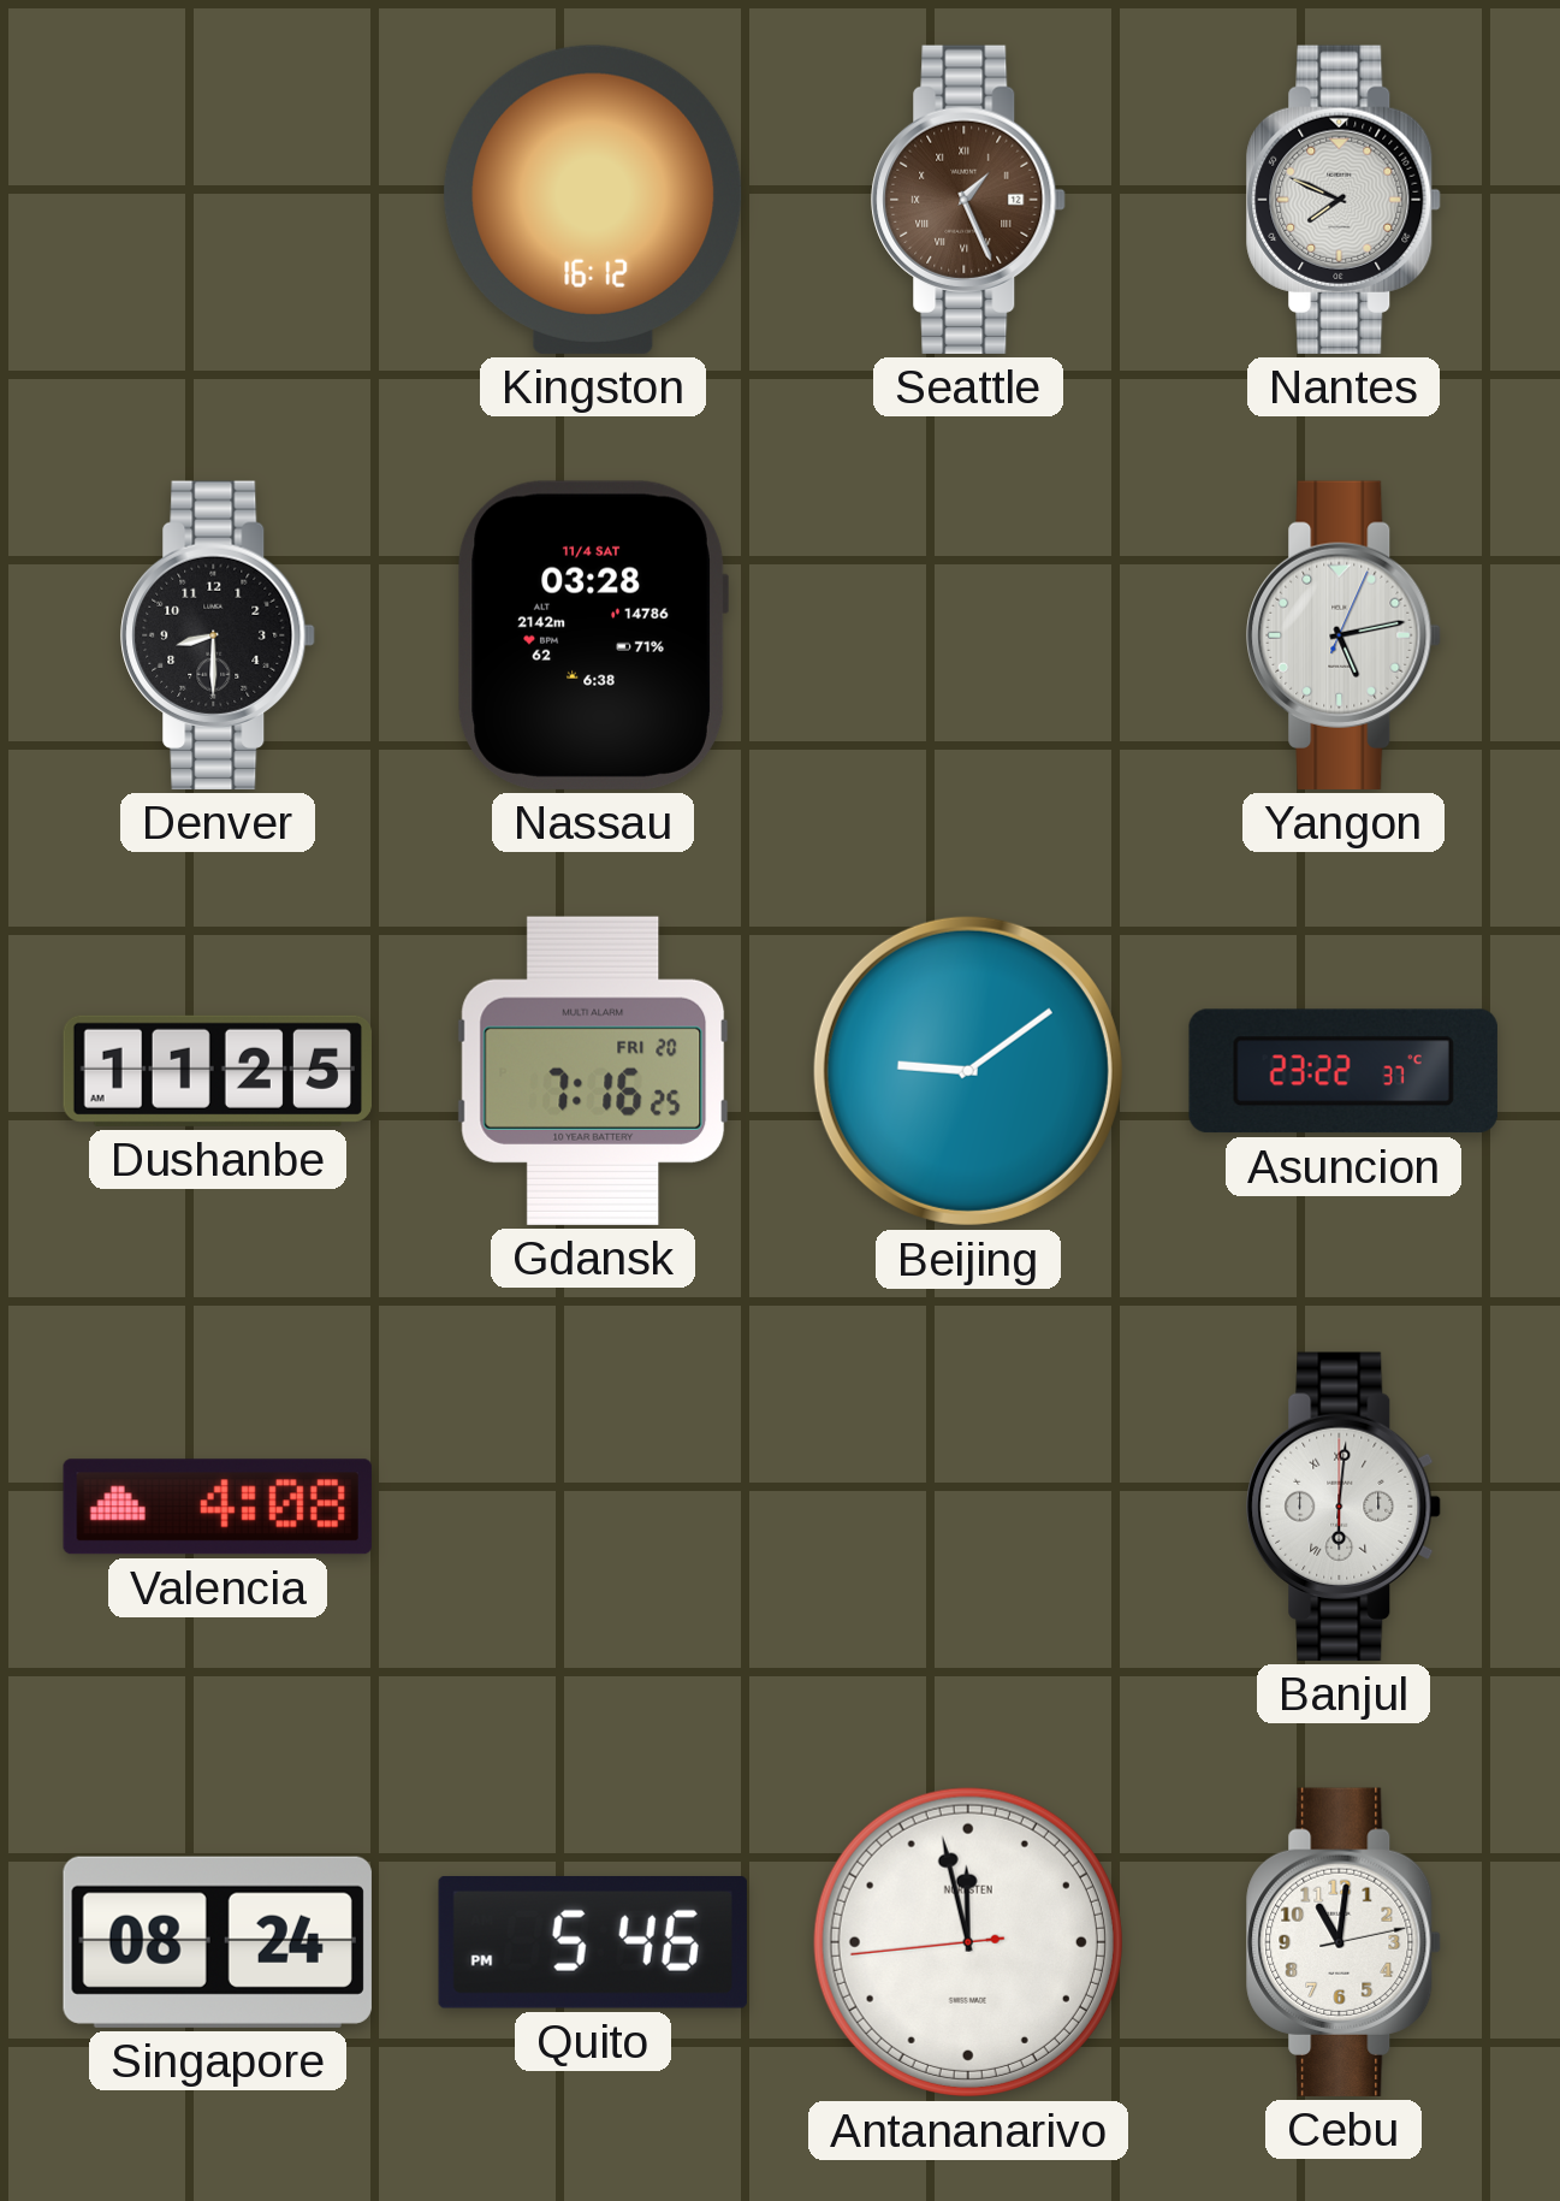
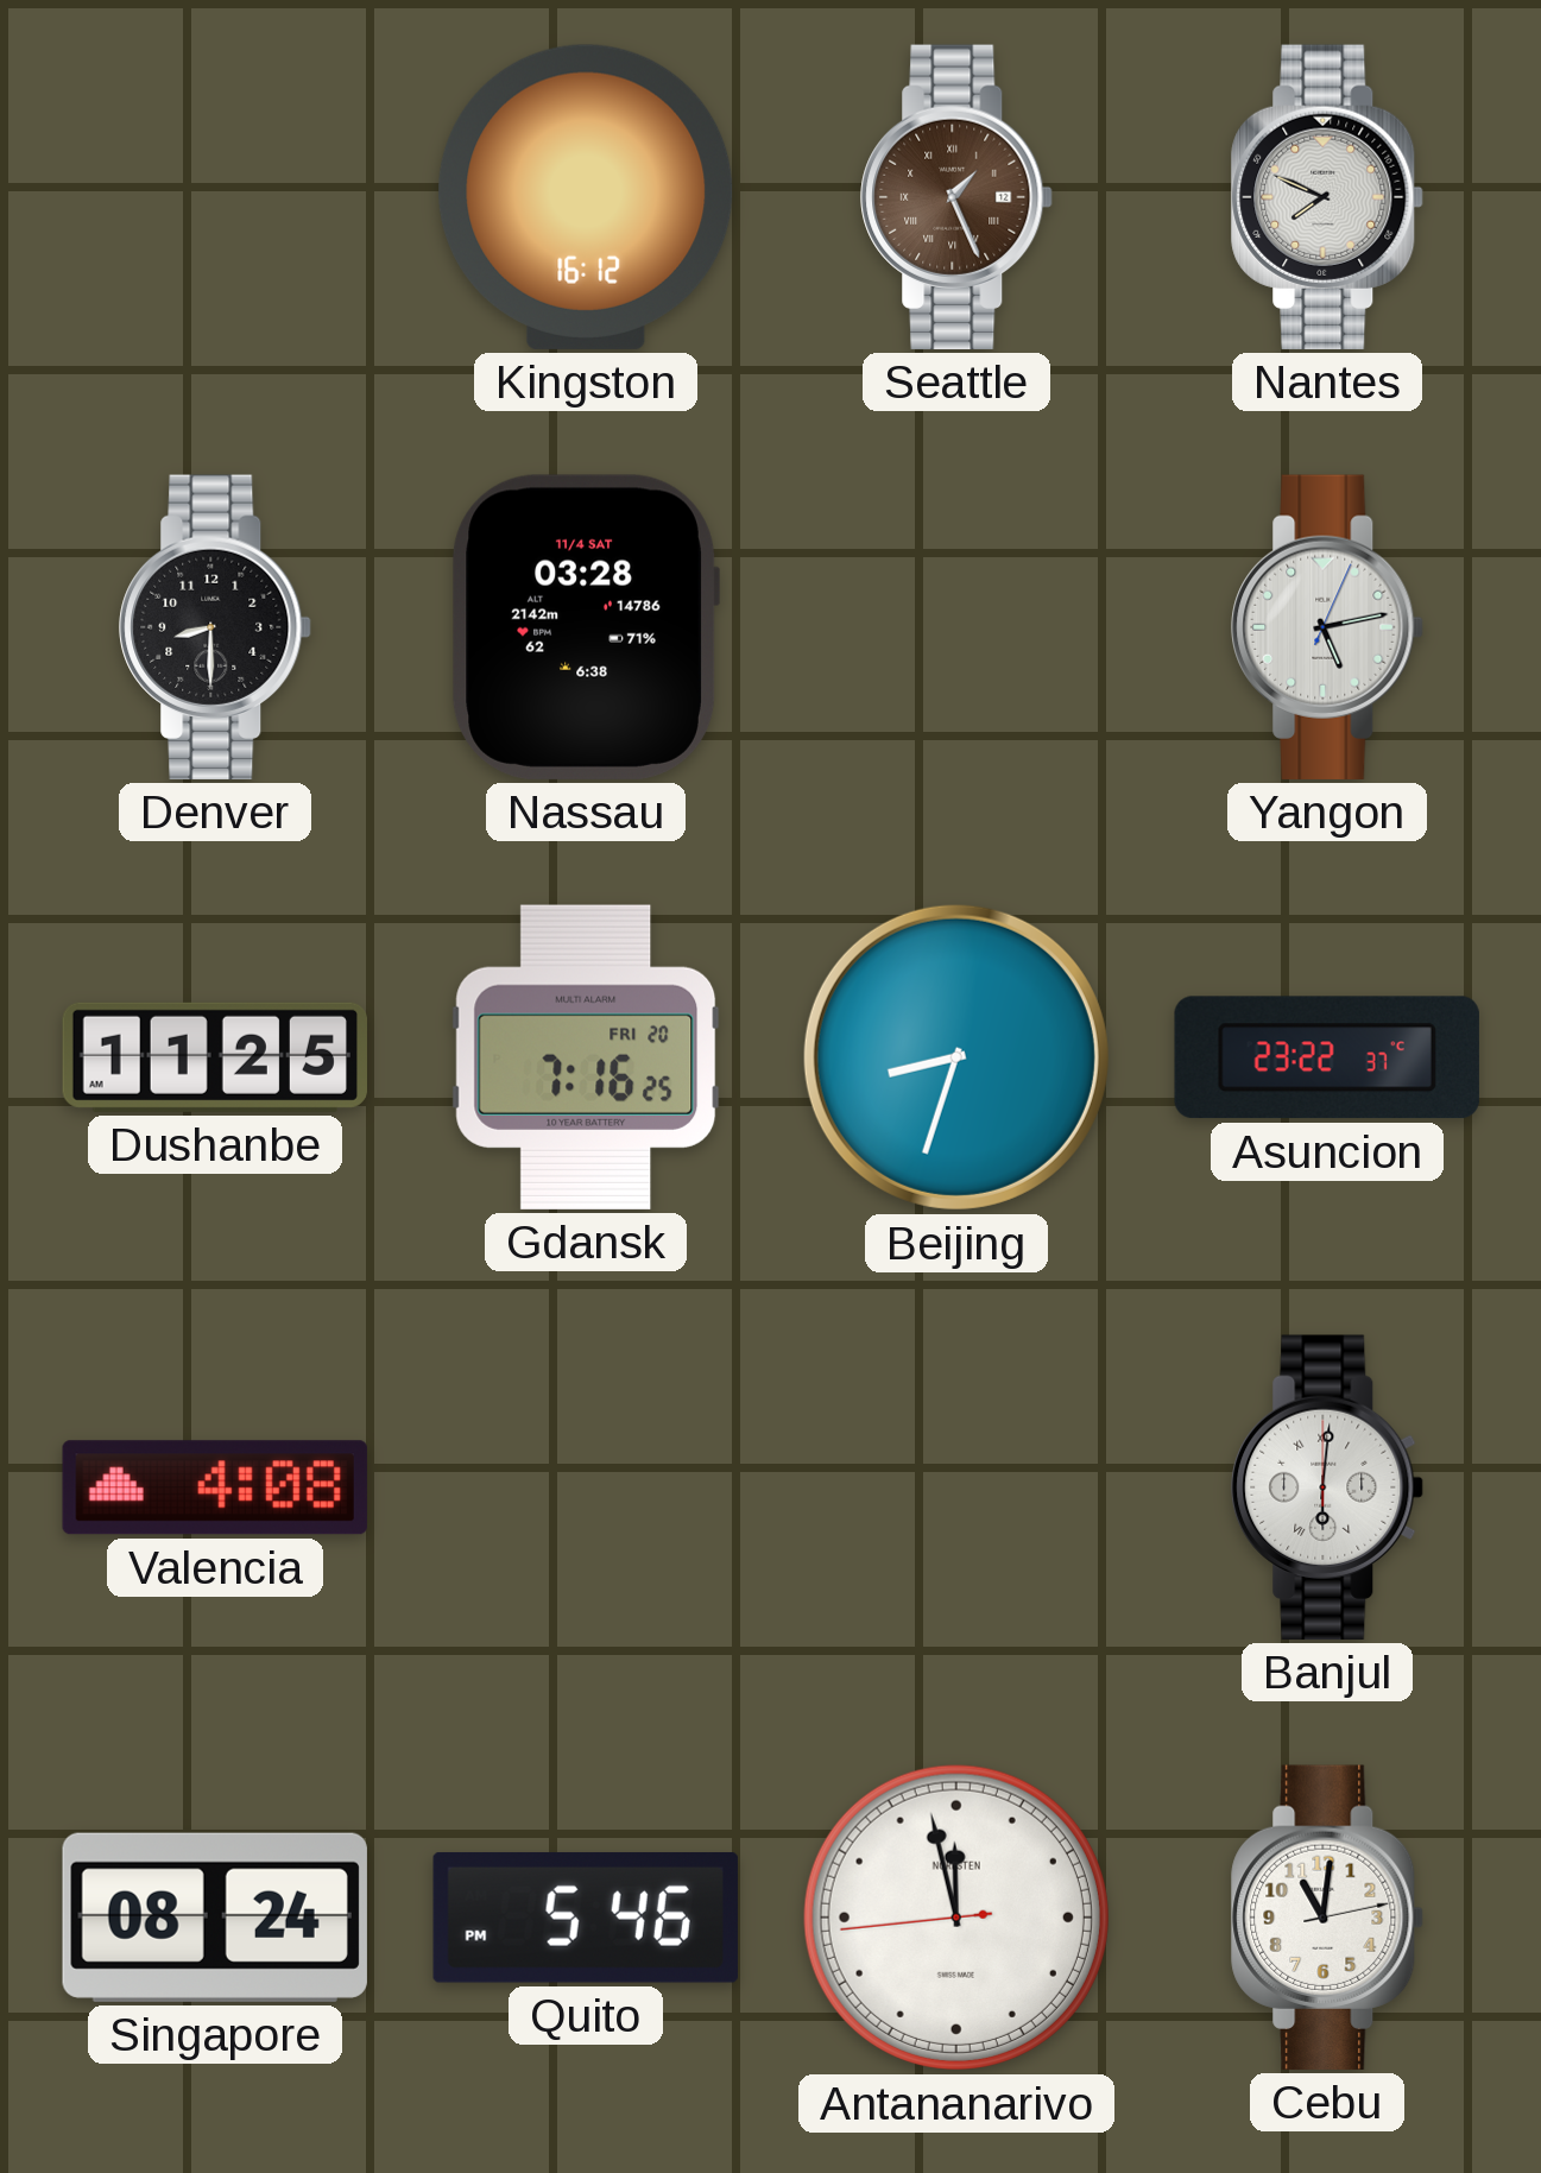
Beijing: 9:09 -> 8:33 (956, 1057)
